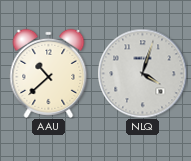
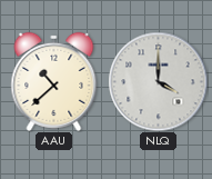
NLQ: 4:03 -> 4:00 (158, 81)
